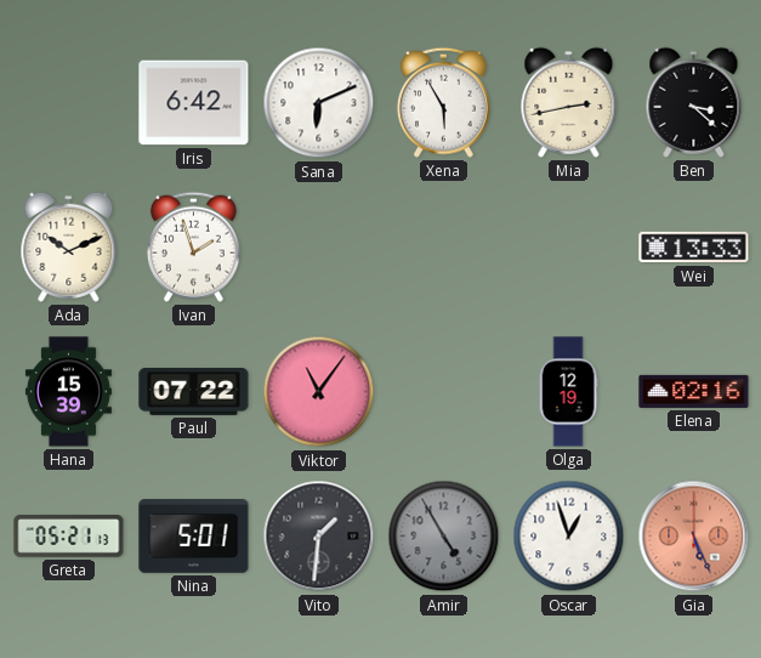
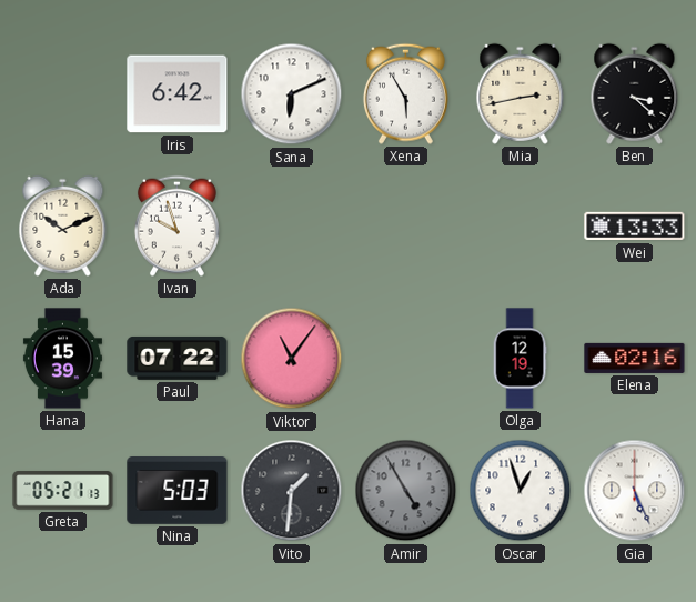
Ivan: 1:57 -> 9:57 (176, 225)
Nina: 5:01 -> 5:03 (178, 491)
Gia dial: salmon -> white (635, 491)
